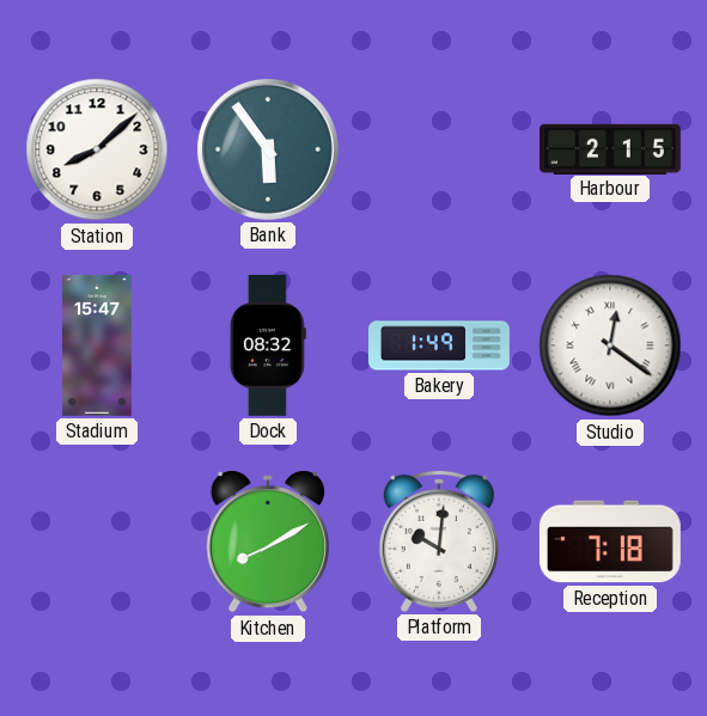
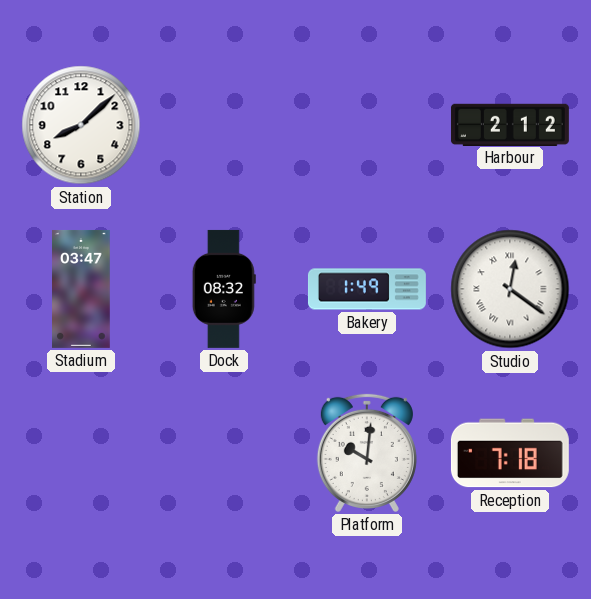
Bank: 5:54 -> none (268, 149)
Harbour: 2:15 -> 2:12 (510, 124)
Stadium: 15:47 -> 03:47 (82, 289)
Kitchen: 8:10 -> none (268, 541)
